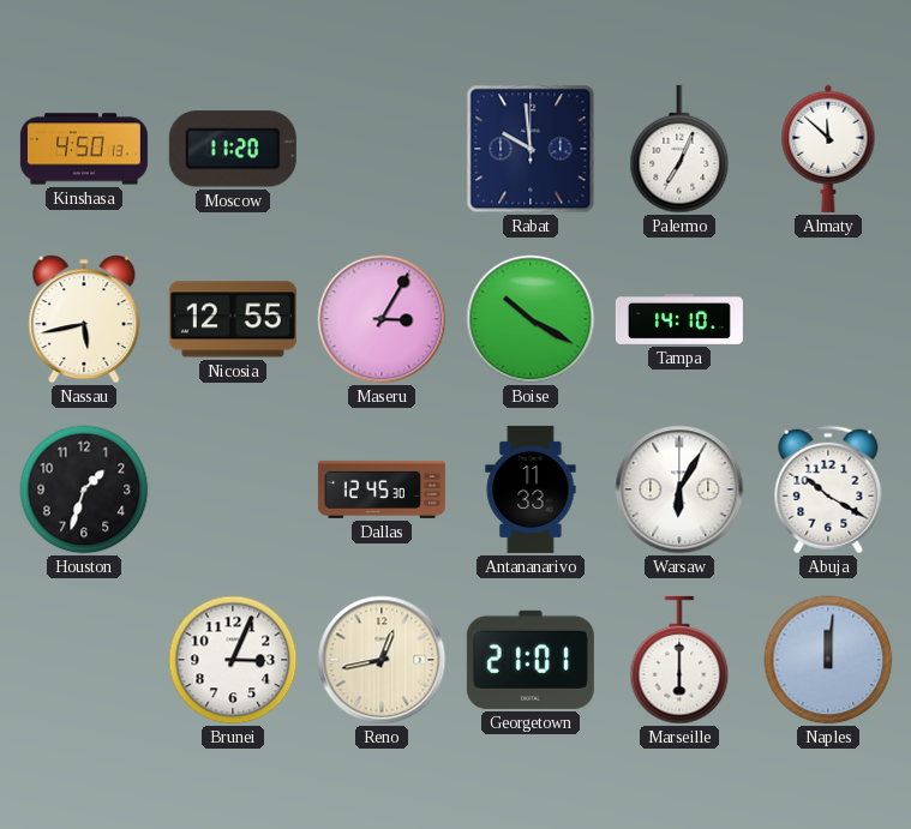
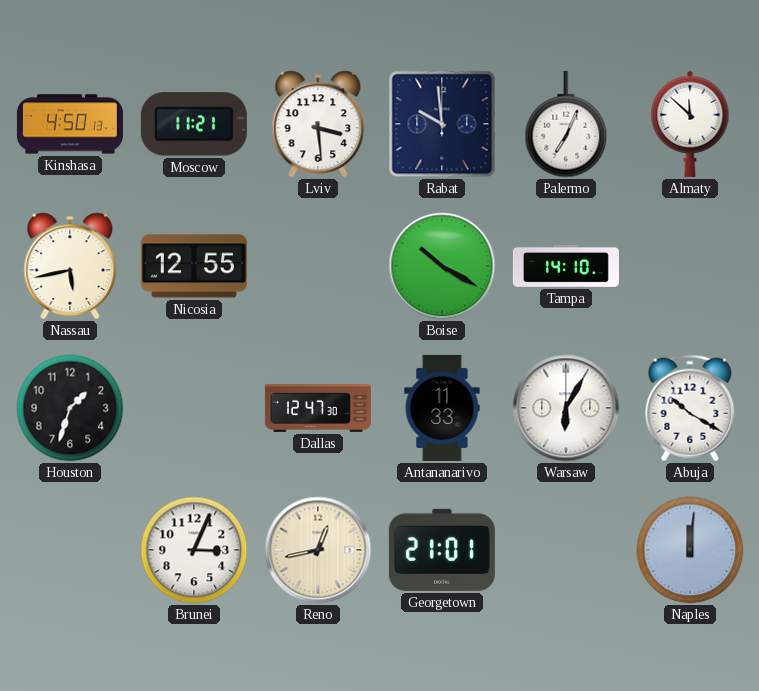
Moscow: 11:20 -> 11:21 (194, 124)
Lviv: none -> 3:29 (318, 124)
Maseru: 3:05 -> none (382, 319)
Dallas: 12:45 -> 12:47 (318, 408)
Marseille: 6:00 -> none (679, 660)
